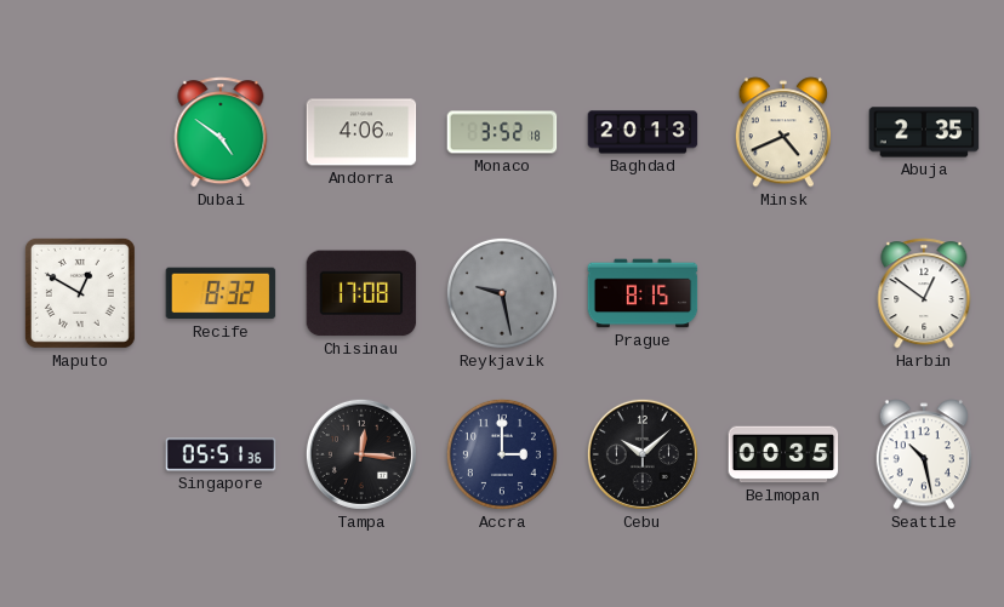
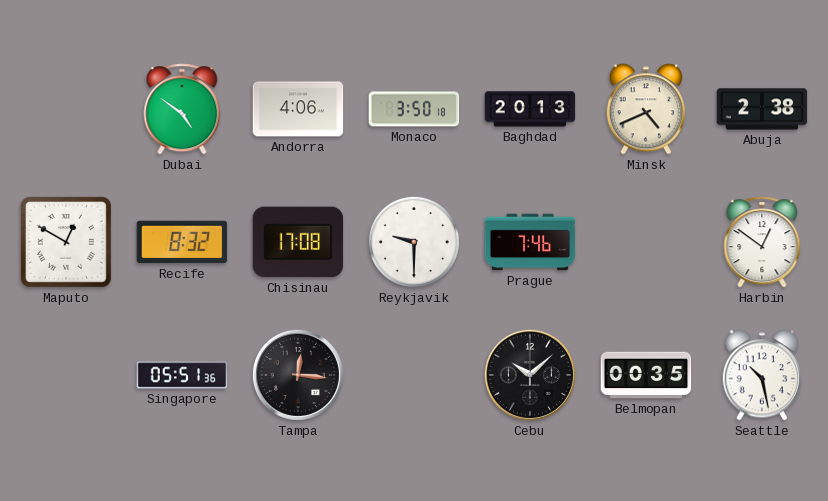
Monaco: 3:52 -> 3:50 (414, 109)
Abuja: 2:35 -> 2:38 (762, 109)
Reykjavik: 9:28 -> 9:30 (414, 242)
Reykjavik dial: grey -> white (414, 242)
Prague: 8:15 -> 7:46 (530, 242)
Accra: 3:00 -> none (502, 454)
